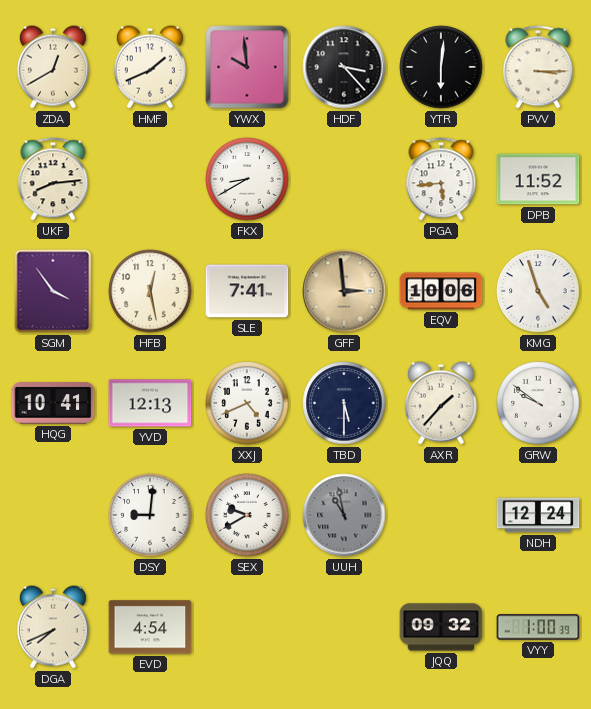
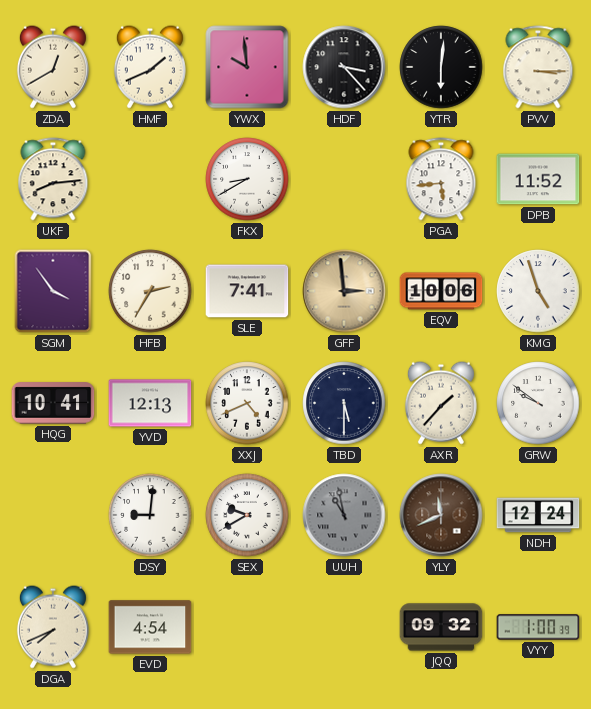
HFB: 12:28 -> 2:35 (150, 291)
YLY: none -> 11:41 (441, 515)
